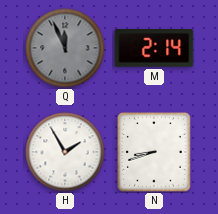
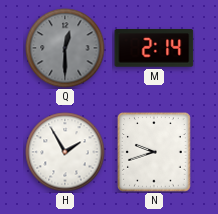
Q: 11:56 -> 12:30 (65, 48)
N: 8:42 -> 9:42 (154, 152)
